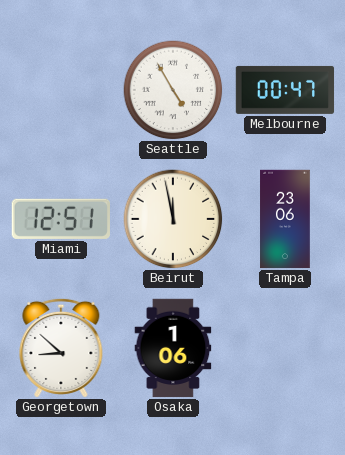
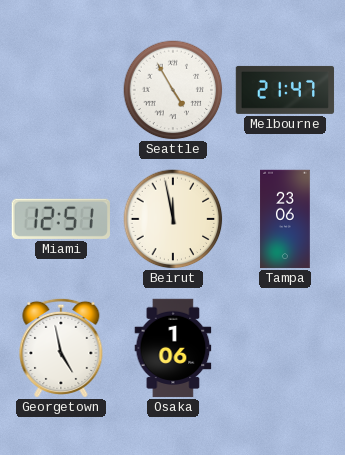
Melbourne: 00:47 -> 21:47 (285, 90)
Georgetown: 8:52 -> 4:58 (61, 347)
